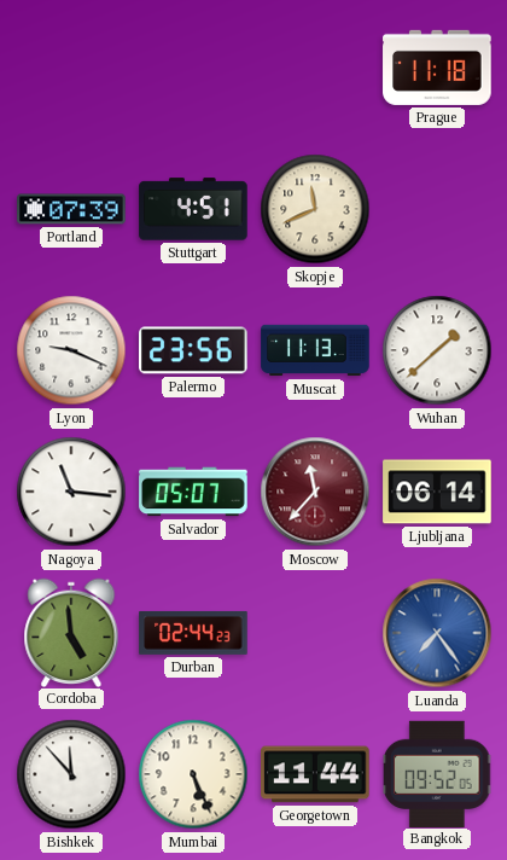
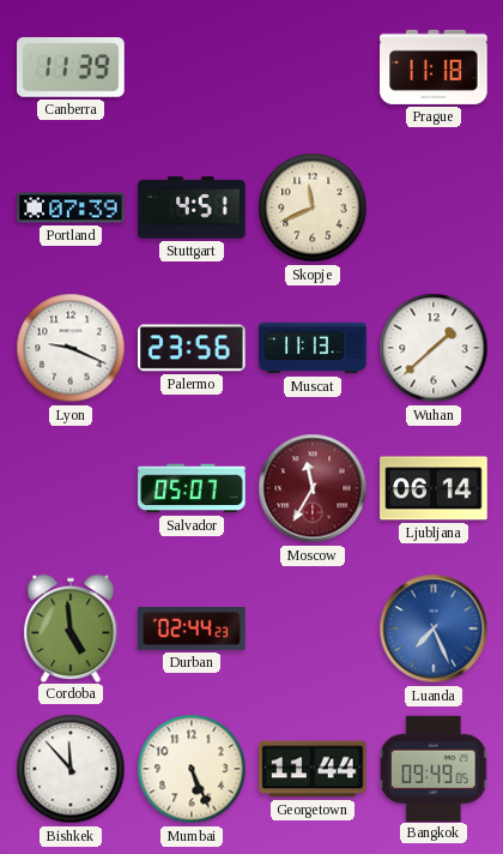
Canberra: none -> 11:39 (71, 68)
Nagoya: 11:16 -> none (71, 492)
Moscow: 11:37 -> 11:35 (313, 488)
Luanda: 7:24 -> 7:26 (434, 629)
Bangkok: 09:52 -> 09:49 (435, 768)
